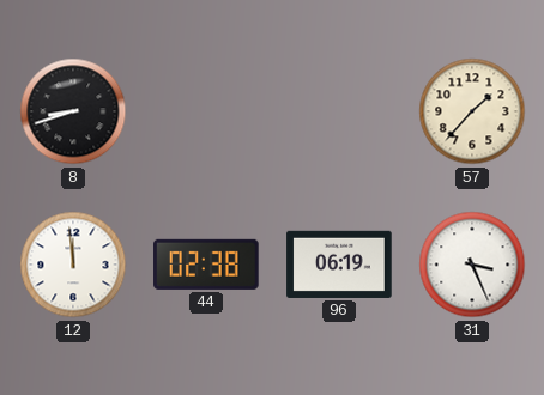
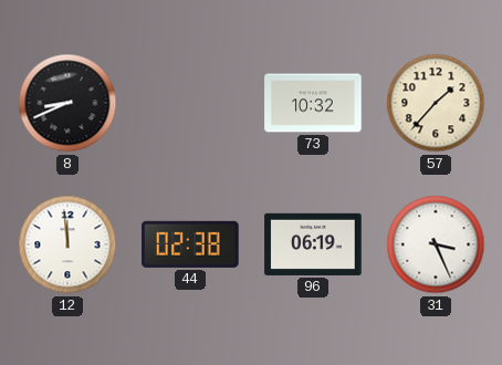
8: 8:42 -> 8:41 (67, 103)
73: none -> 10:32 (313, 103)
